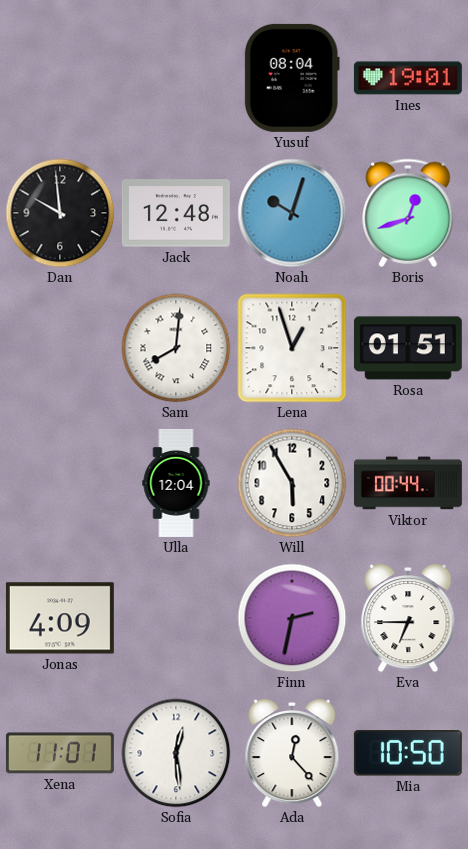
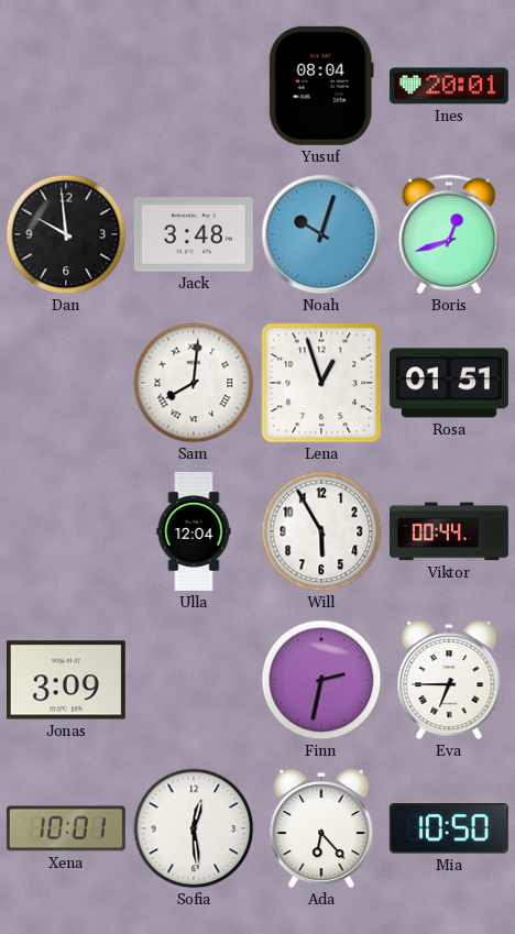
Ines: 19:01 -> 20:01 (449, 86)
Jack: 12:48 -> 3:48 (194, 234)
Jonas: 4:09 -> 3:09 (66, 680)
Xena: 11:01 -> 10:01 (66, 828)
Ada: 12:23 -> 6:23 (321, 828)
